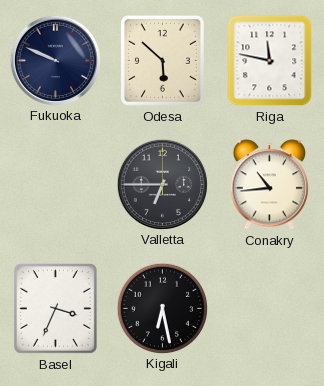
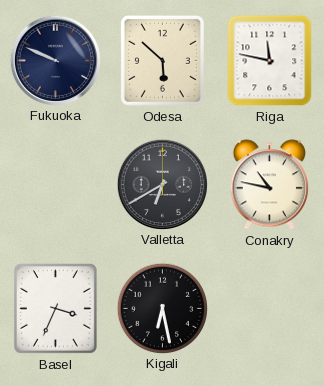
Valletta: 6:45 -> 6:40 (162, 184)
Conakry: 10:44 -> 10:47 (269, 185)
